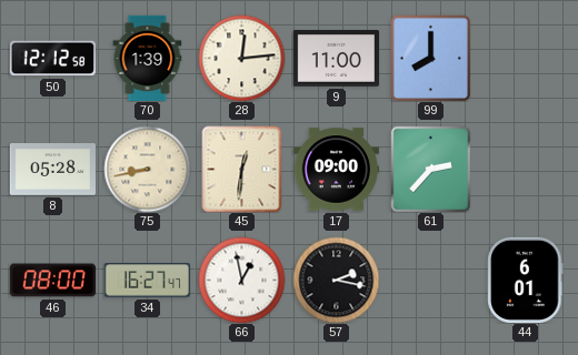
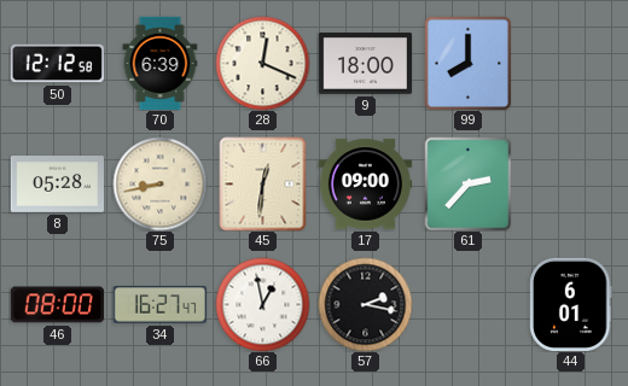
70: 1:39 -> 6:39 (161, 63)
28: 12:14 -> 12:19 (262, 63)
9: 11:00 -> 18:00 (365, 64)
